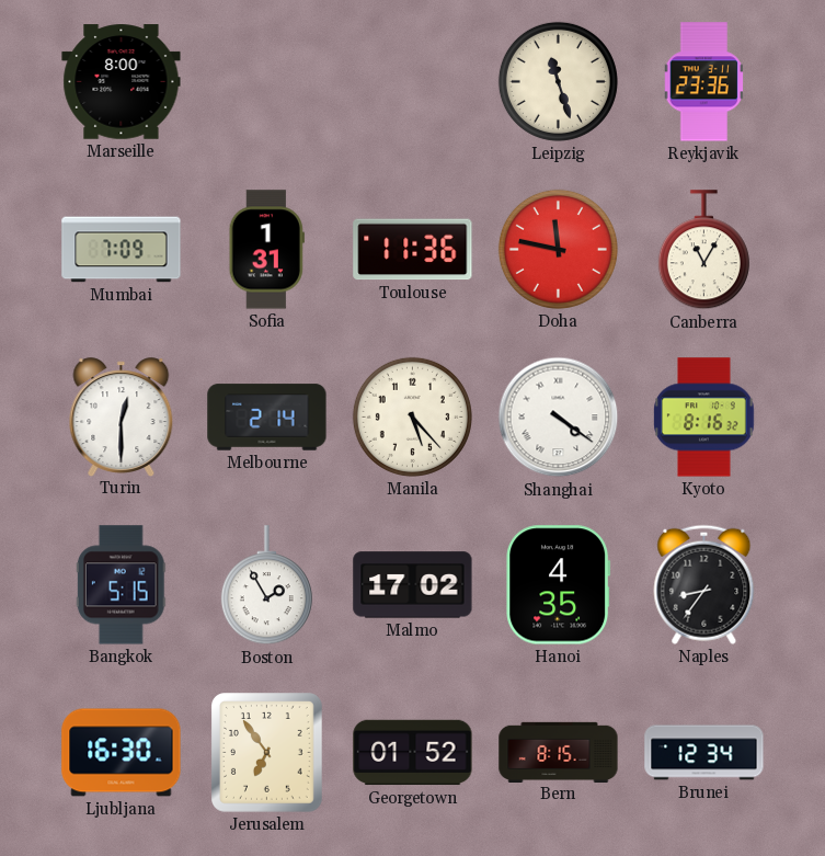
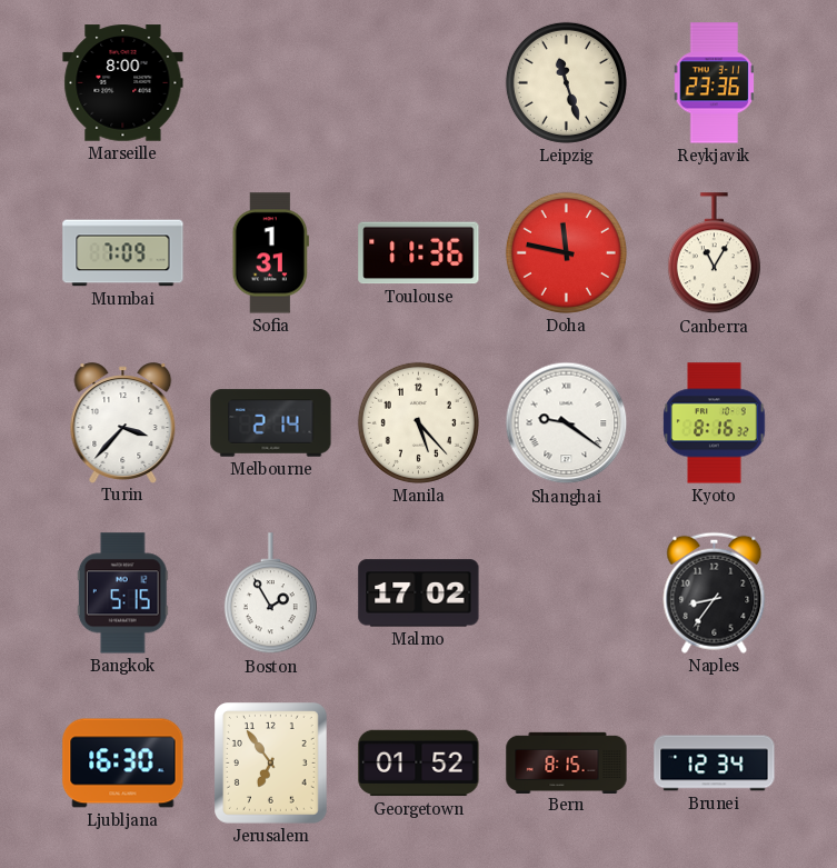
Turin: 12:30 -> 3:37 (123, 422)
Shanghai: 4:21 -> 9:21 (567, 423)
Hanoi: 4:35 -> none (559, 585)
